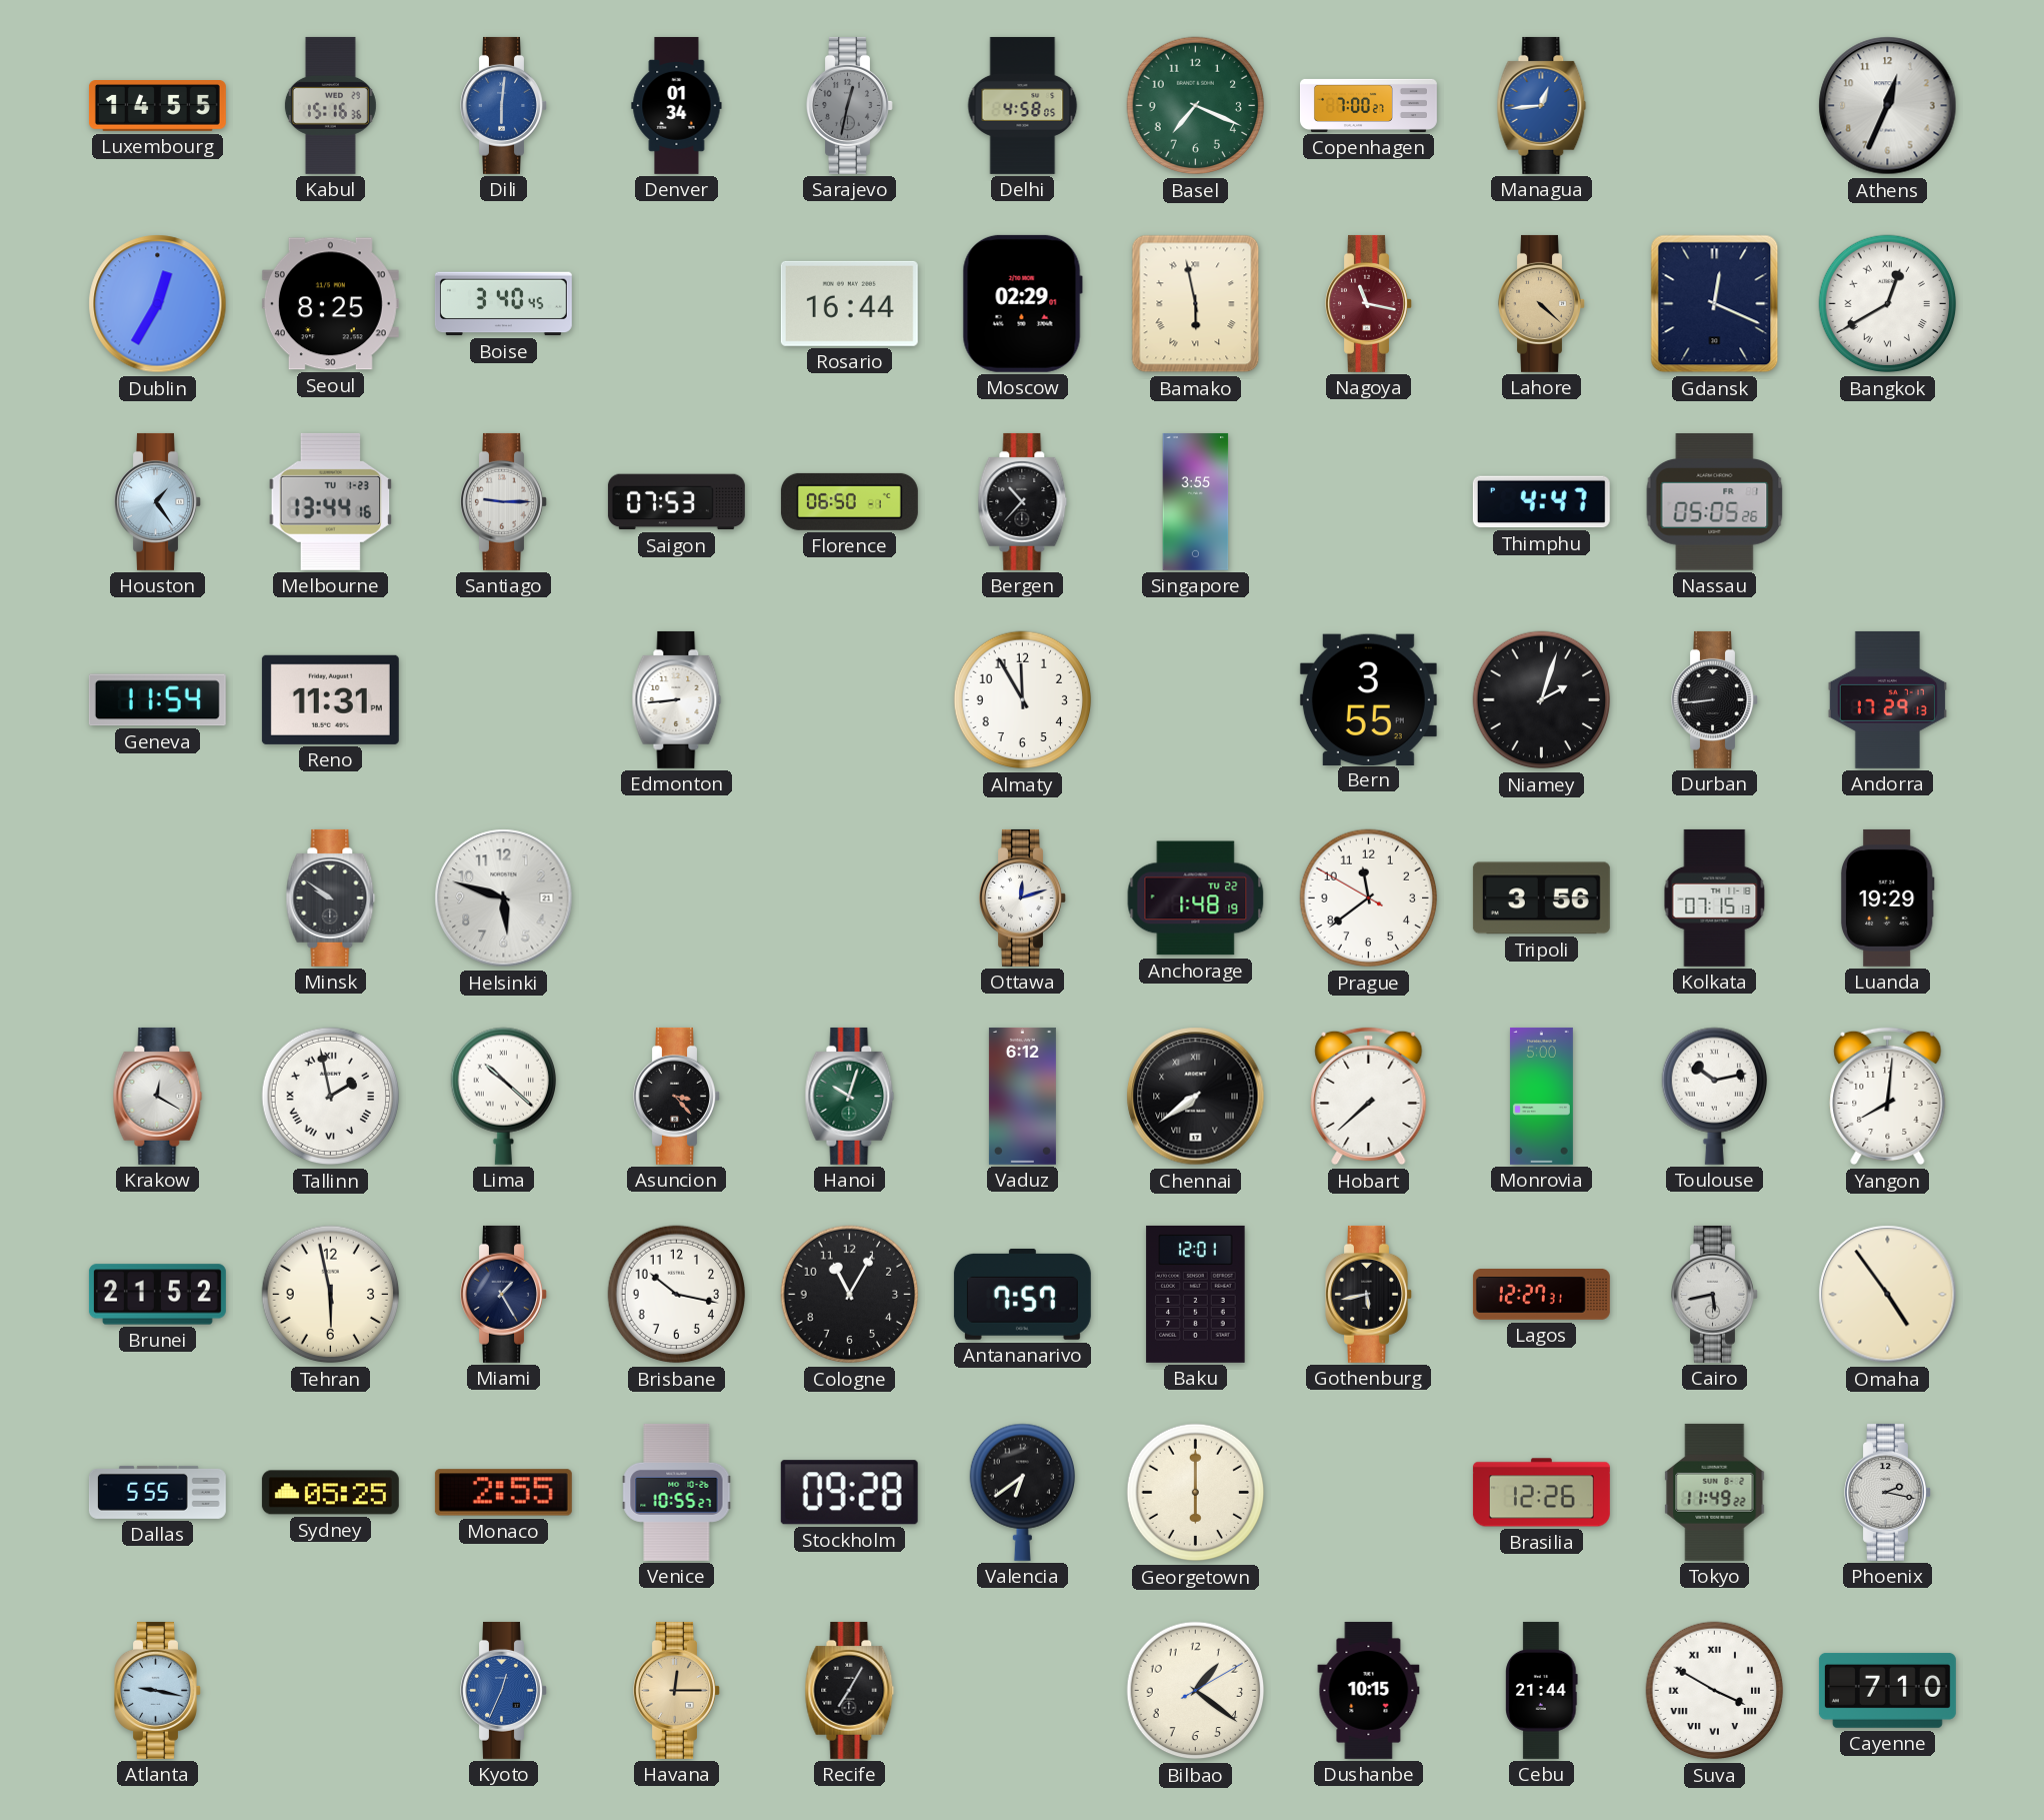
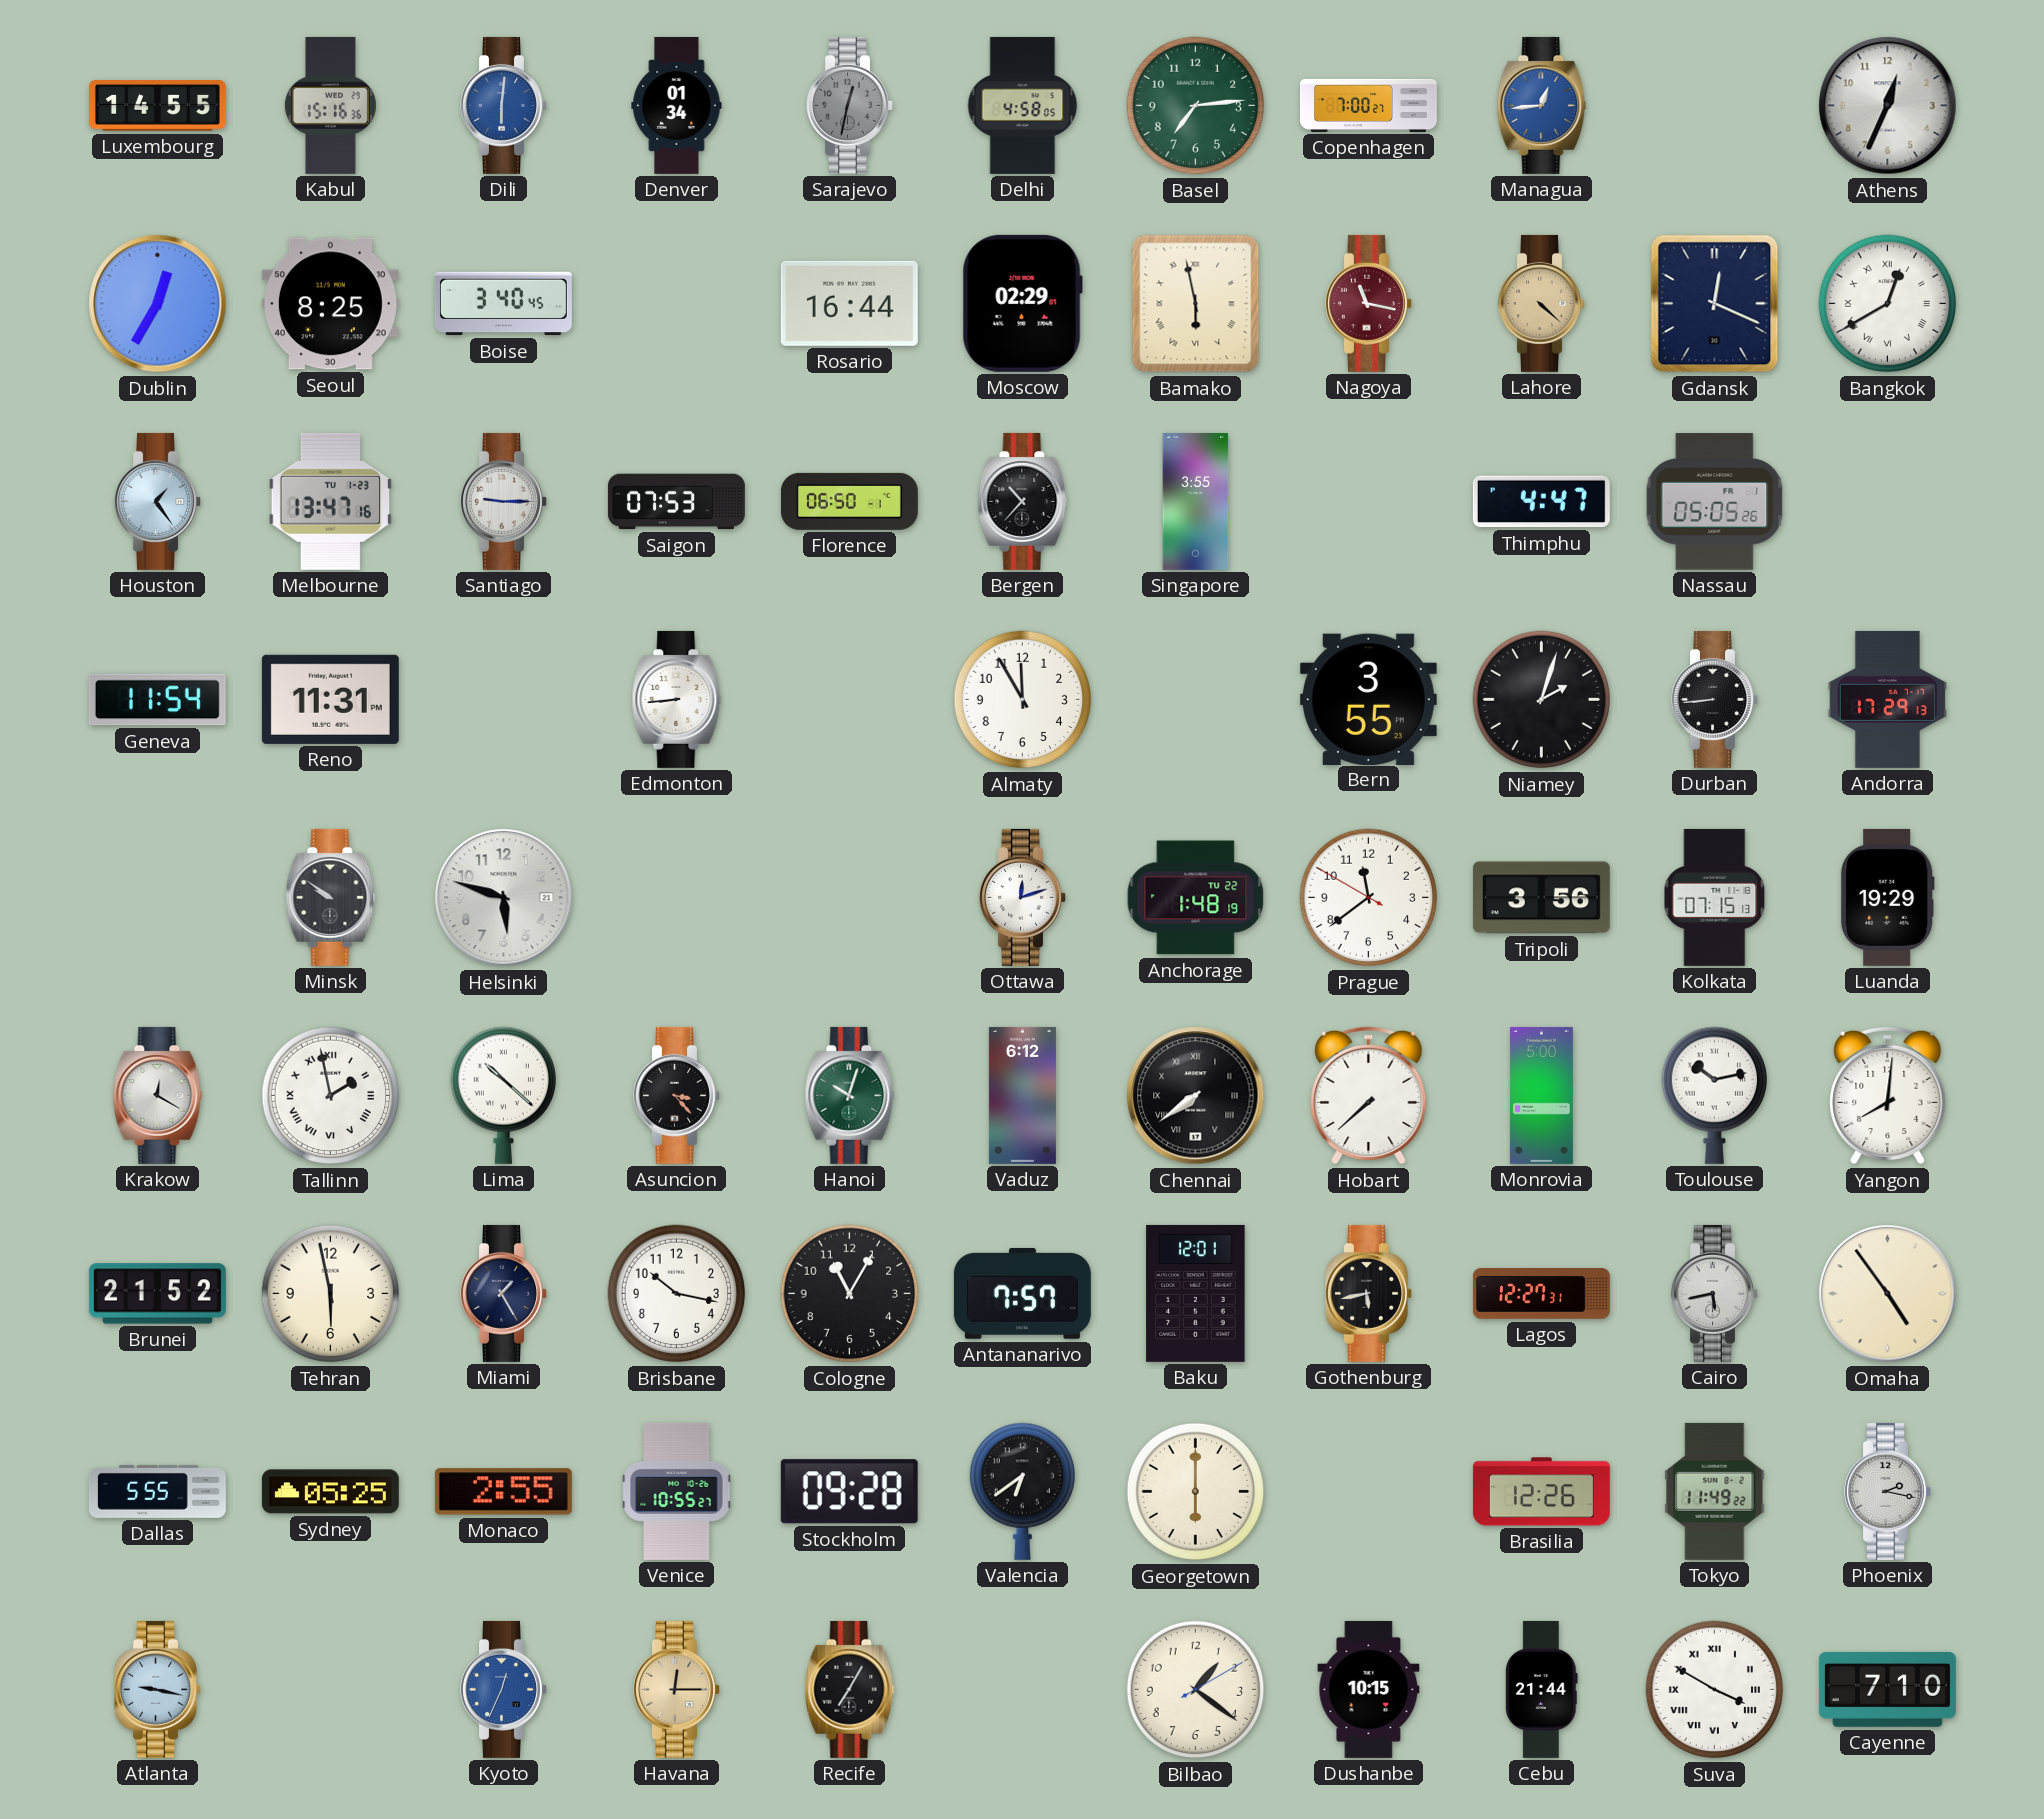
Basel: 7:19 -> 7:14 (1196, 106)
Melbourne: 13:44 -> 13:47 (331, 501)
